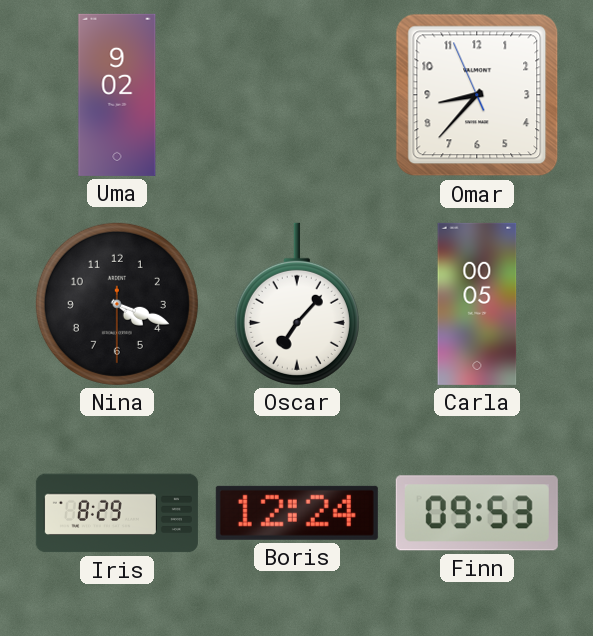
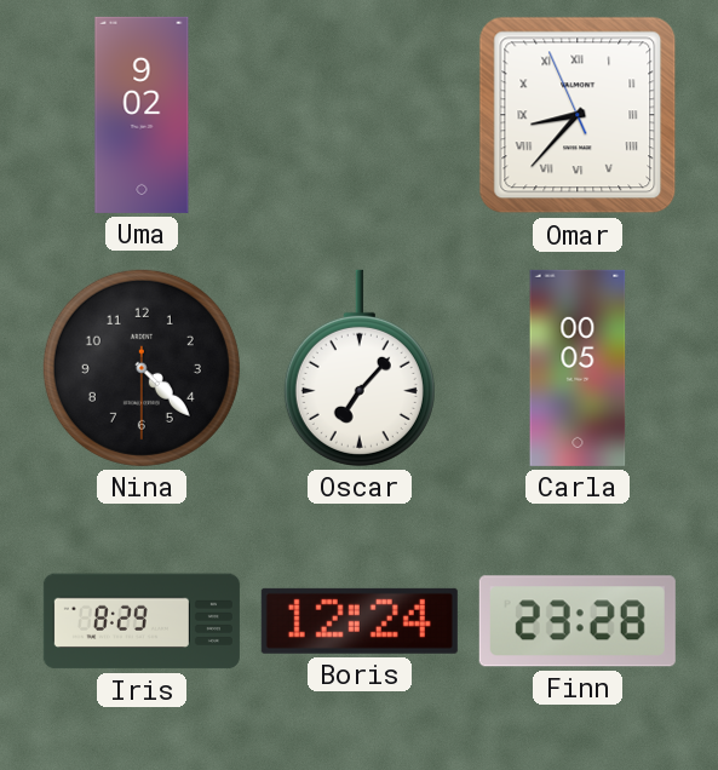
Omar numerals: Arabic -> Roman (578, 115)
Nina: 4:18 -> 4:22 (142, 368)
Finn: 09:53 -> 23:28 (578, 621)
